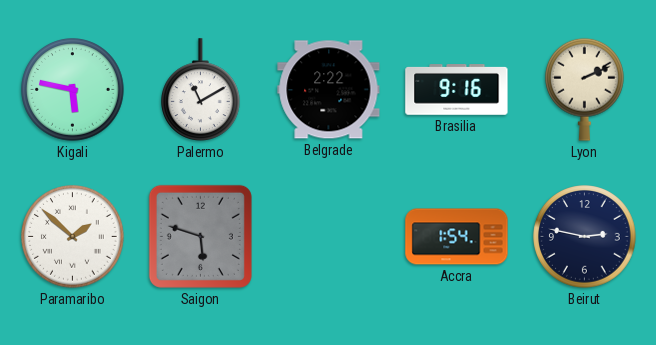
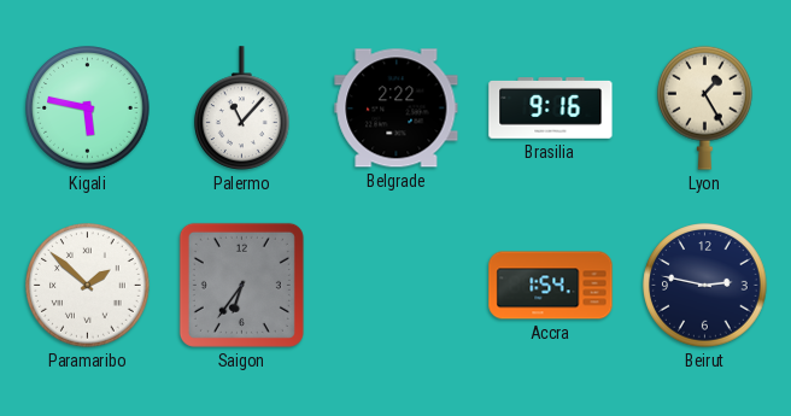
Palermo: 11:10 -> 11:07 (242, 109)
Lyon: 2:11 -> 1:25 (705, 107)
Saigon: 5:48 -> 6:36 (241, 285)
